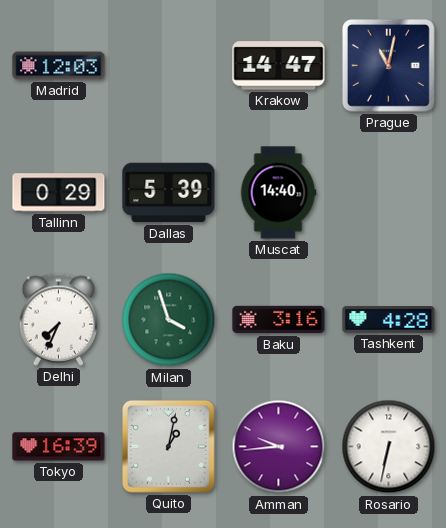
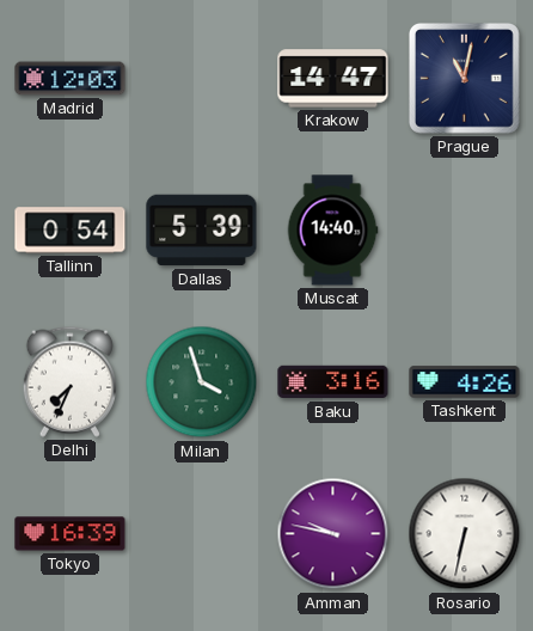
Tallinn: 0:29 -> 0:54 (71, 231)
Tashkent: 4:28 -> 4:26 (465, 382)
Quito: 1:02 -> none (168, 446)
Amman: 9:44 -> 9:47 (333, 534)
